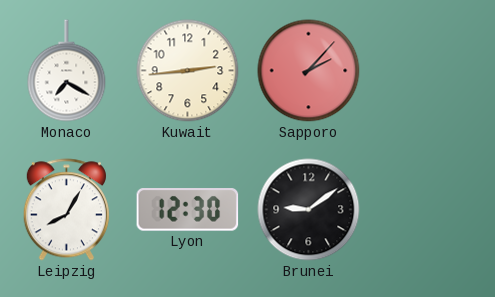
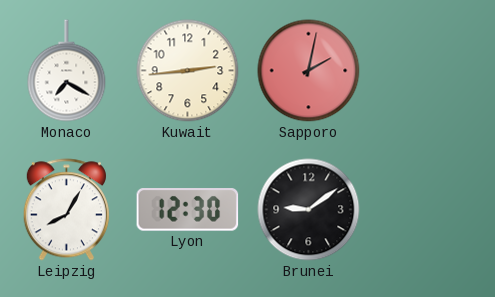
Sapporo: 2:07 -> 2:02 (309, 71)
